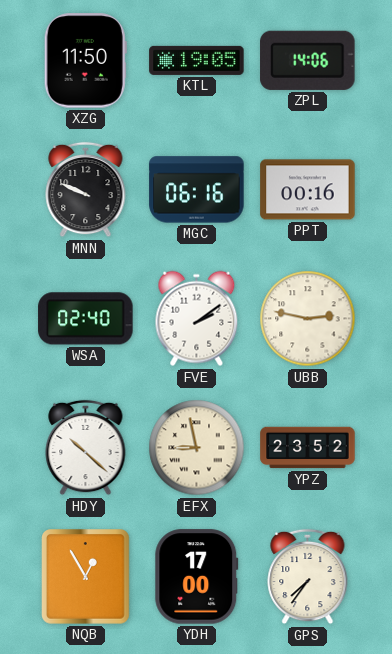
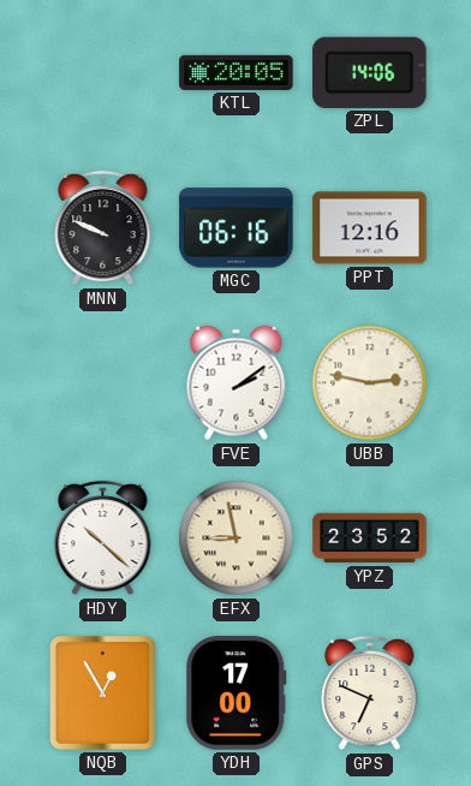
XZG: 11:50 -> none (85, 61)
KTL: 19:05 -> 20:05 (237, 72)
PPT: 00:16 -> 12:16 (370, 228)
WSA: 02:40 -> none (86, 319)
GPS: 7:36 -> 6:49 (370, 693)
